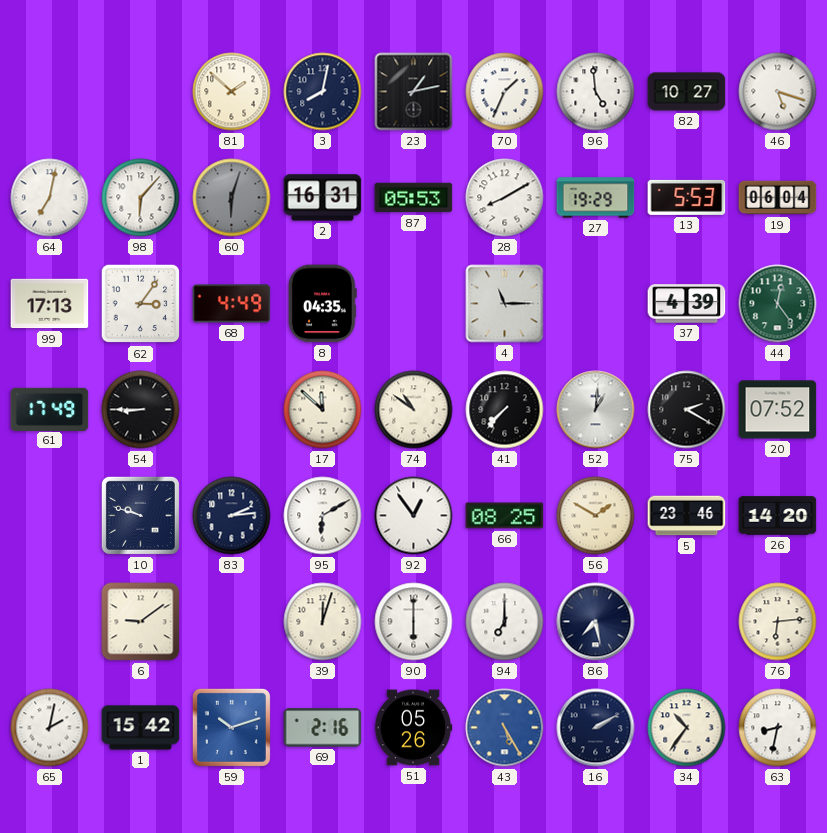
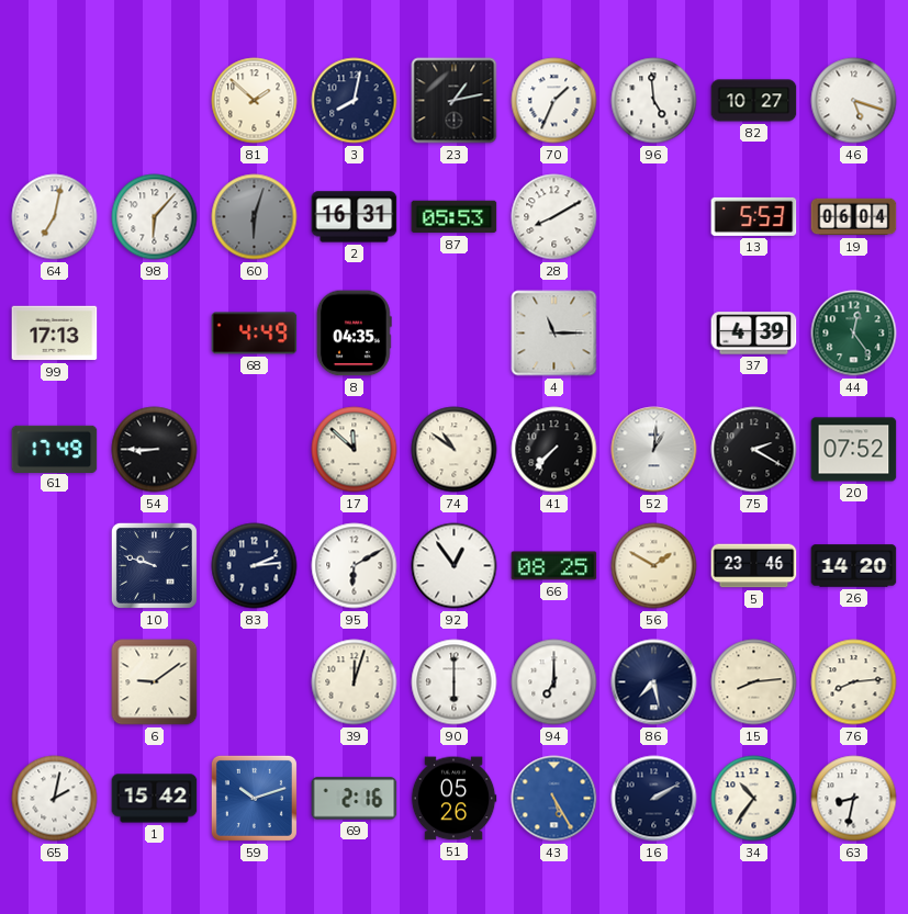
27: 19:29 -> none (596, 198)
62: 3:06 -> none (141, 304)
15: none -> 8:14 (754, 682)
76: 6:14 -> 8:14 (854, 682)
